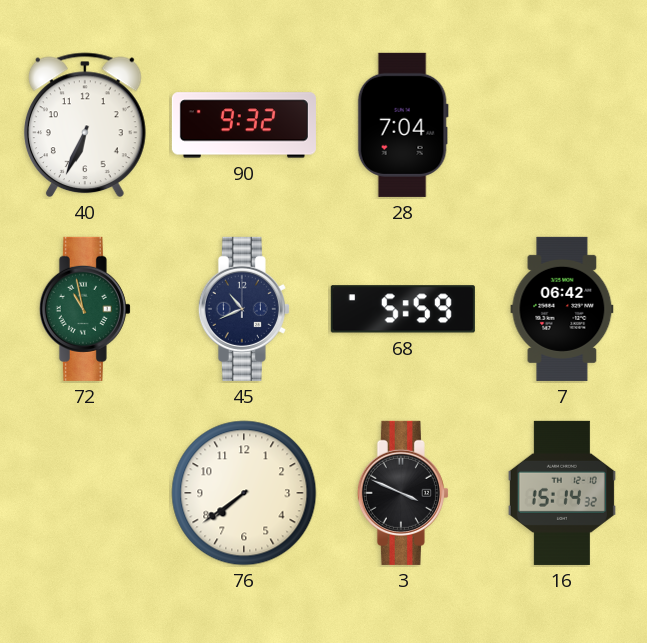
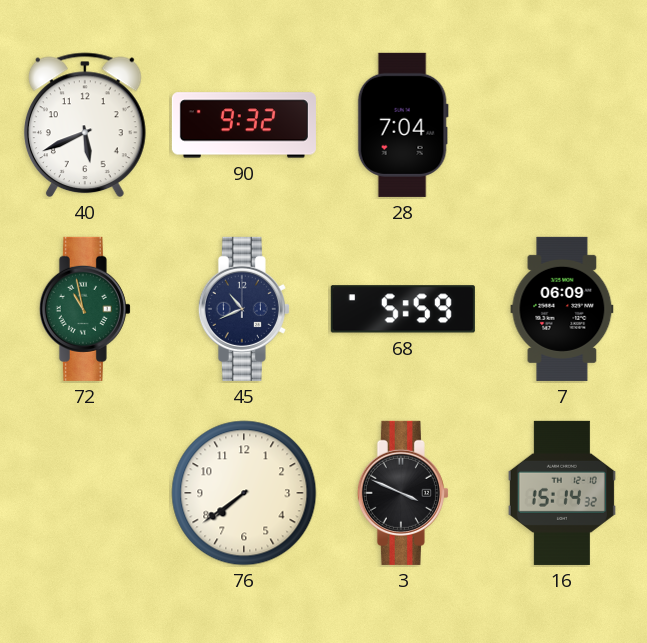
40: 6:34 -> 5:41 (85, 125)
7: 06:42 -> 06:09 (562, 309)
